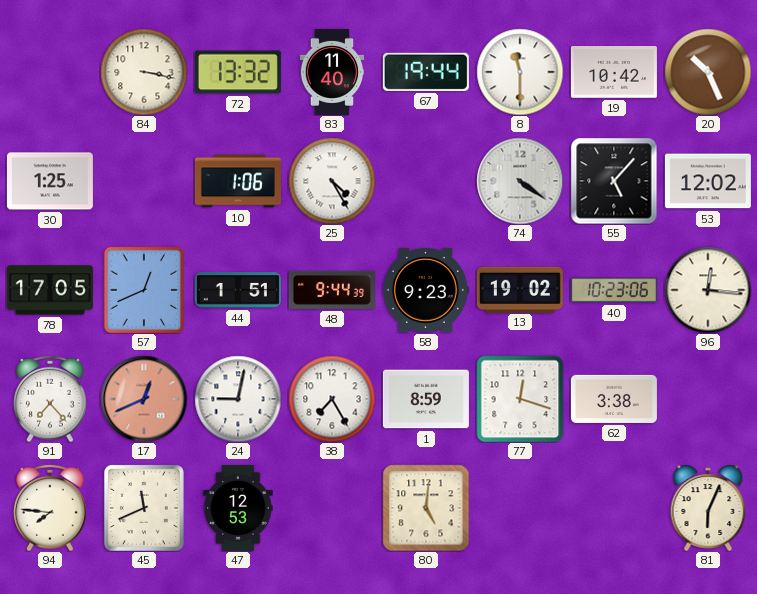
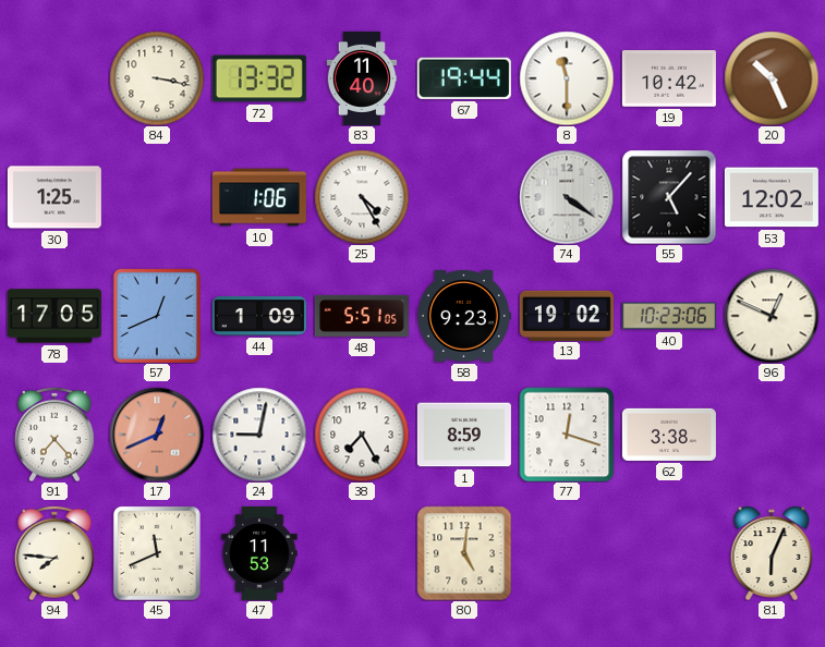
44: 1:51 -> 1:09 (259, 316)
48: 9:44 -> 5:51 (362, 316)
96: 12:16 -> 12:49 (772, 316)
47: 12:53 -> 11:53 (259, 553)
